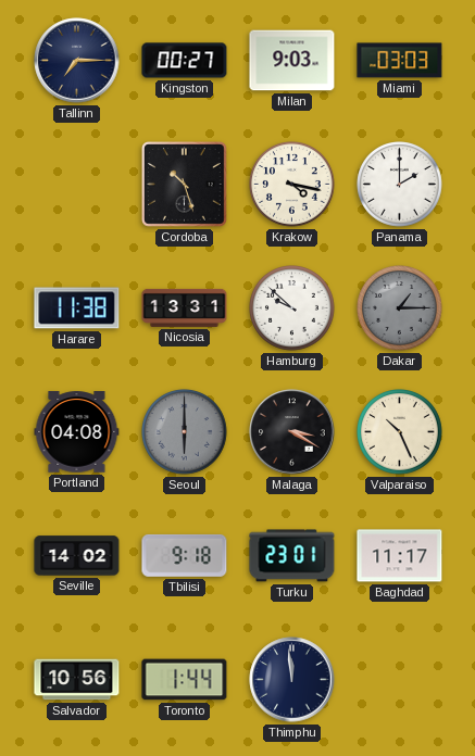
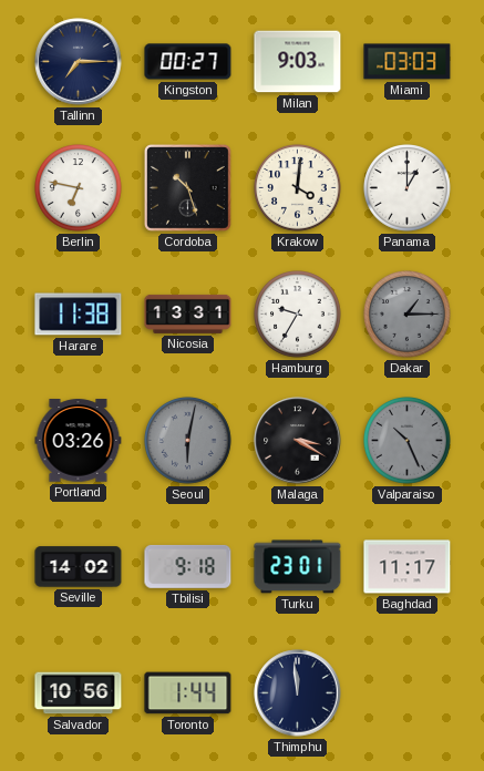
Berlin: none -> 6:47 (79, 188)
Krakow: 4:17 -> 4:01 (298, 188)
Panama: 2:00 -> 1:00 (408, 188)
Hamburg: 9:52 -> 9:35 (298, 315)
Portland: 04:08 -> 03:26 (79, 441)
Seoul: 6:00 -> 6:02 (188, 441)
Valparaiso dial: cream -> grey (408, 441)
